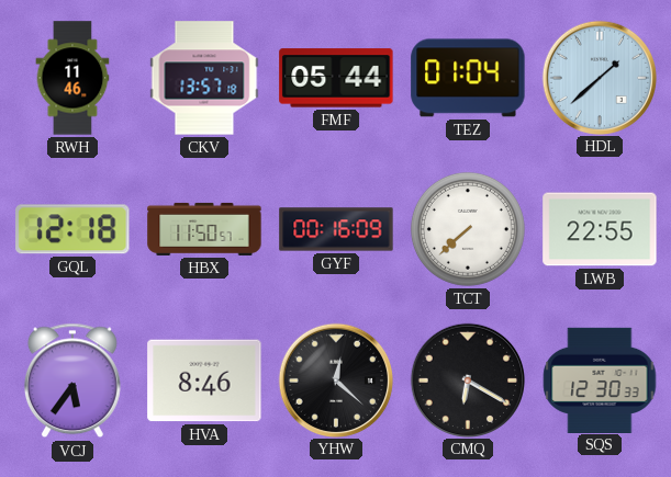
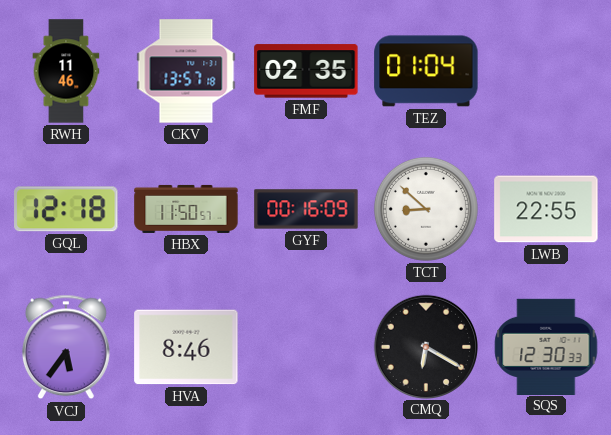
FMF: 05:44 -> 02:35 (306, 71)
HDL: 1:38 -> none (599, 77)
TCT: 7:38 -> 8:52 (426, 209)
YHW: 12:22 -> none (335, 379)
